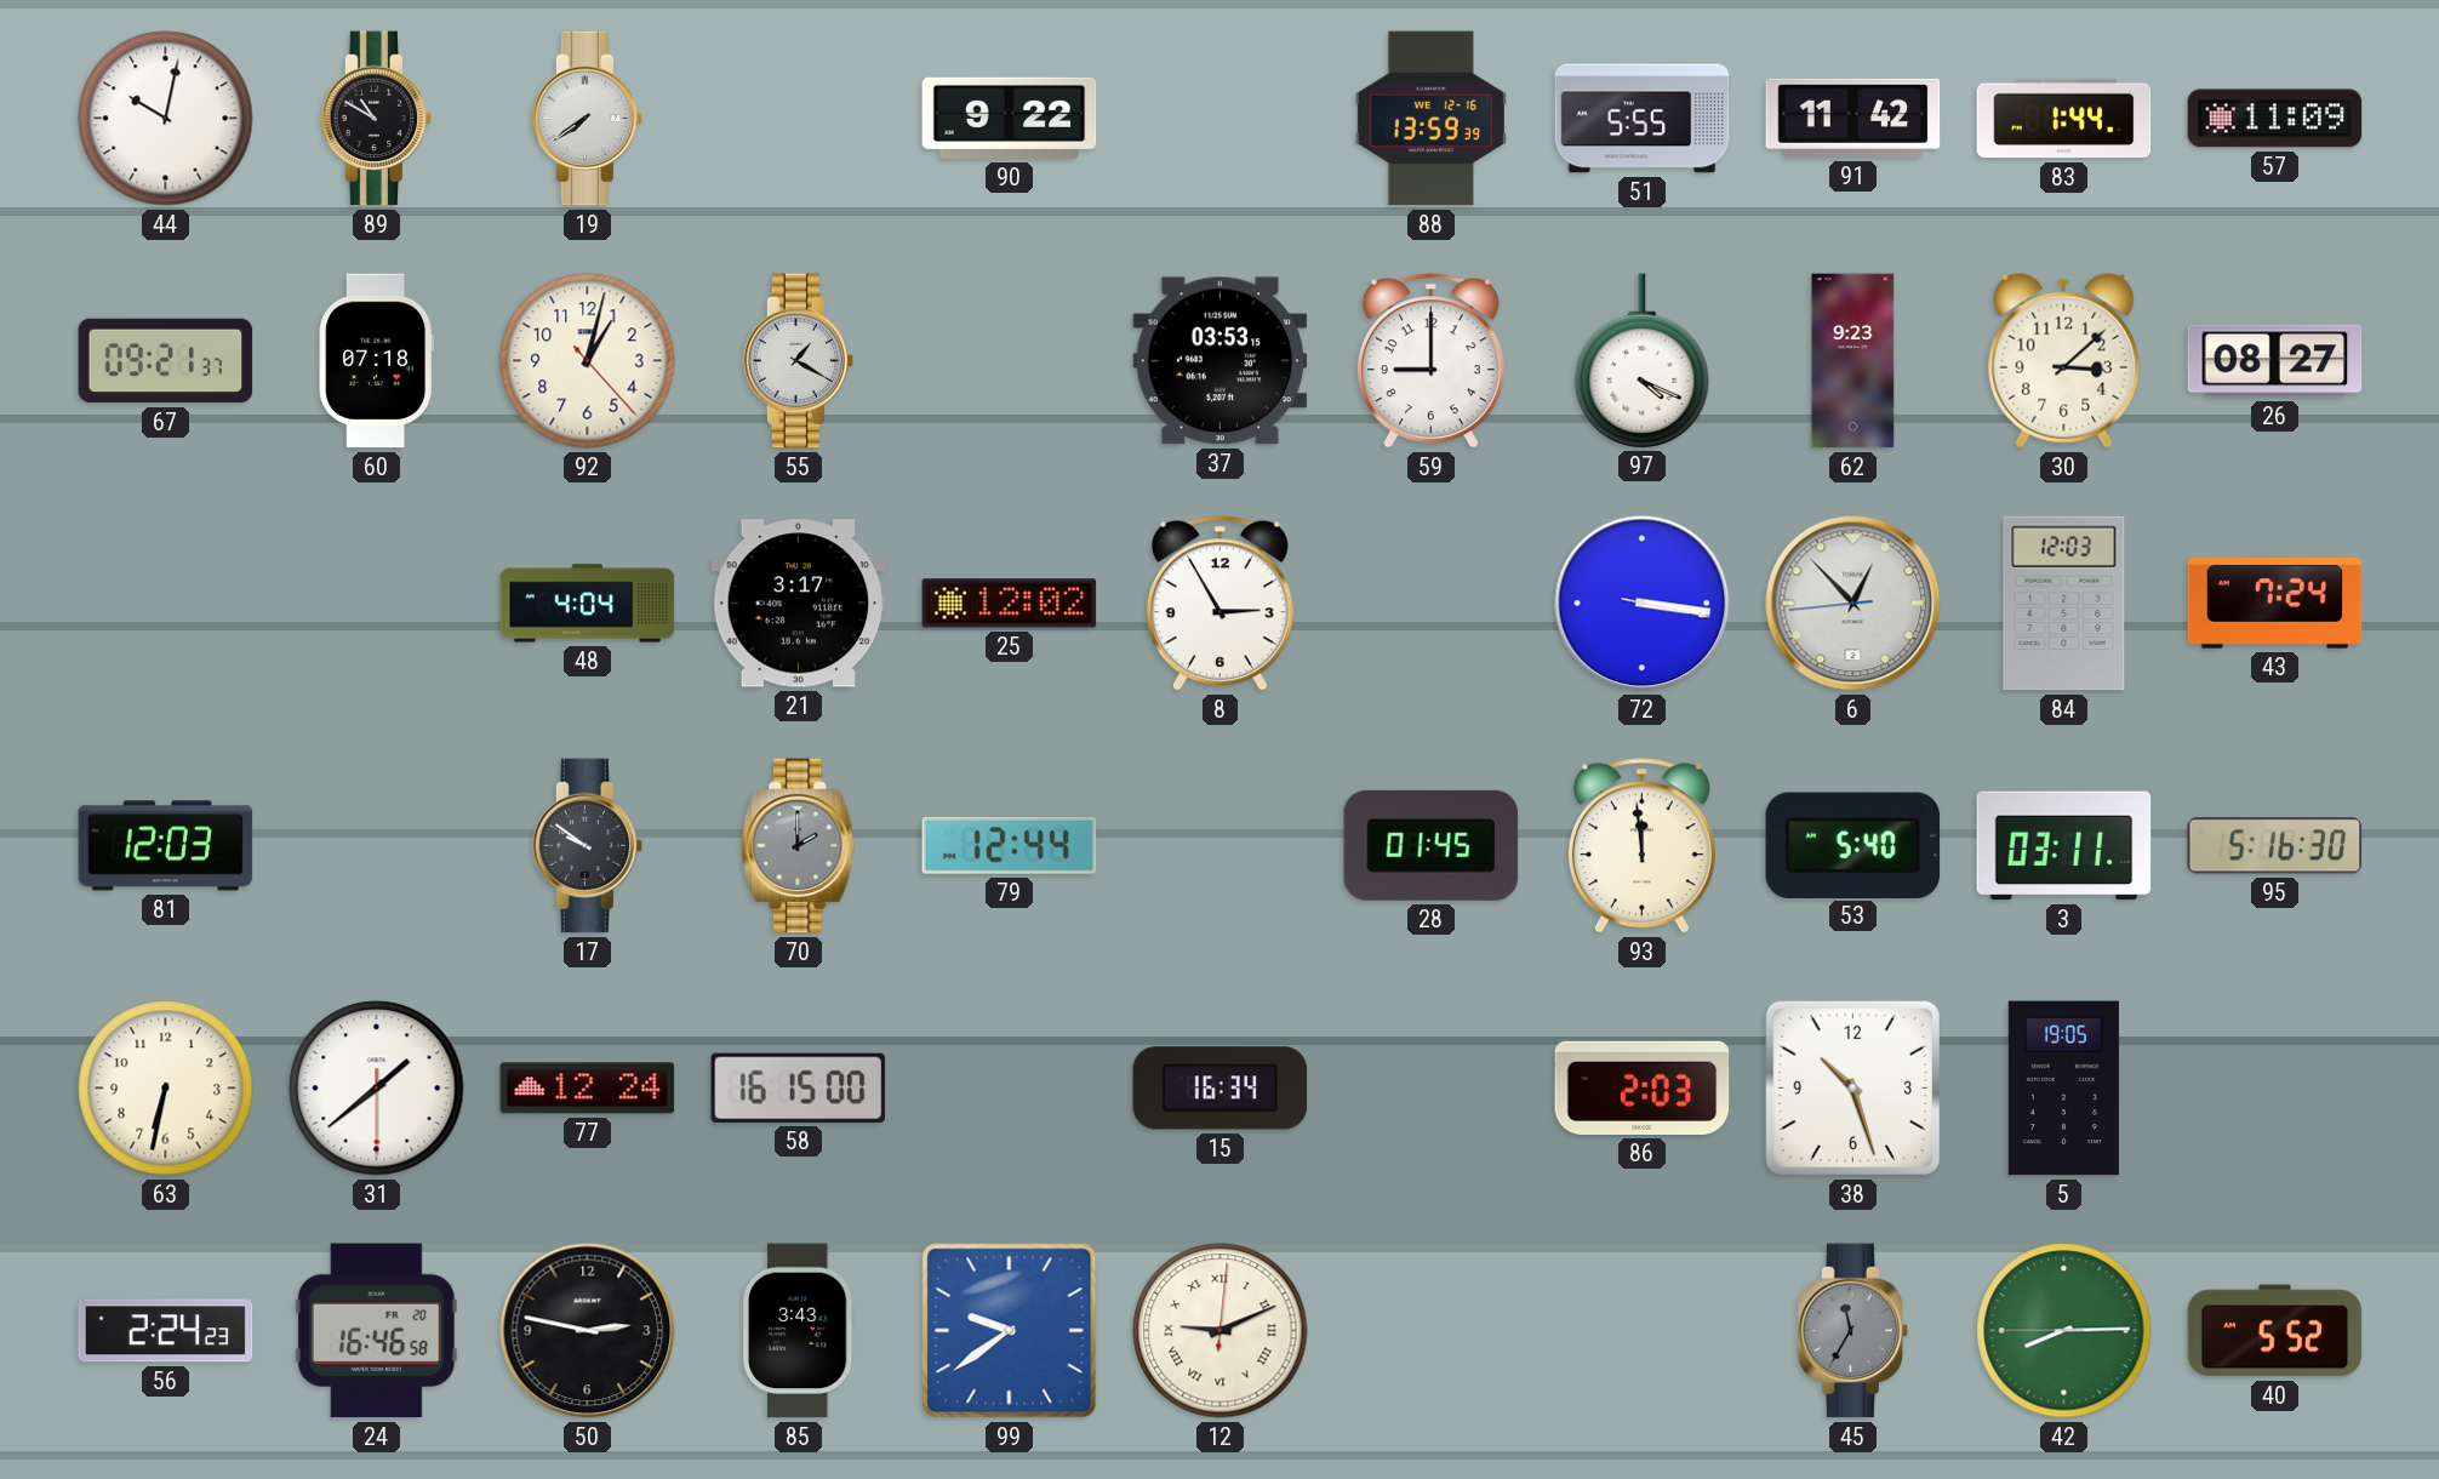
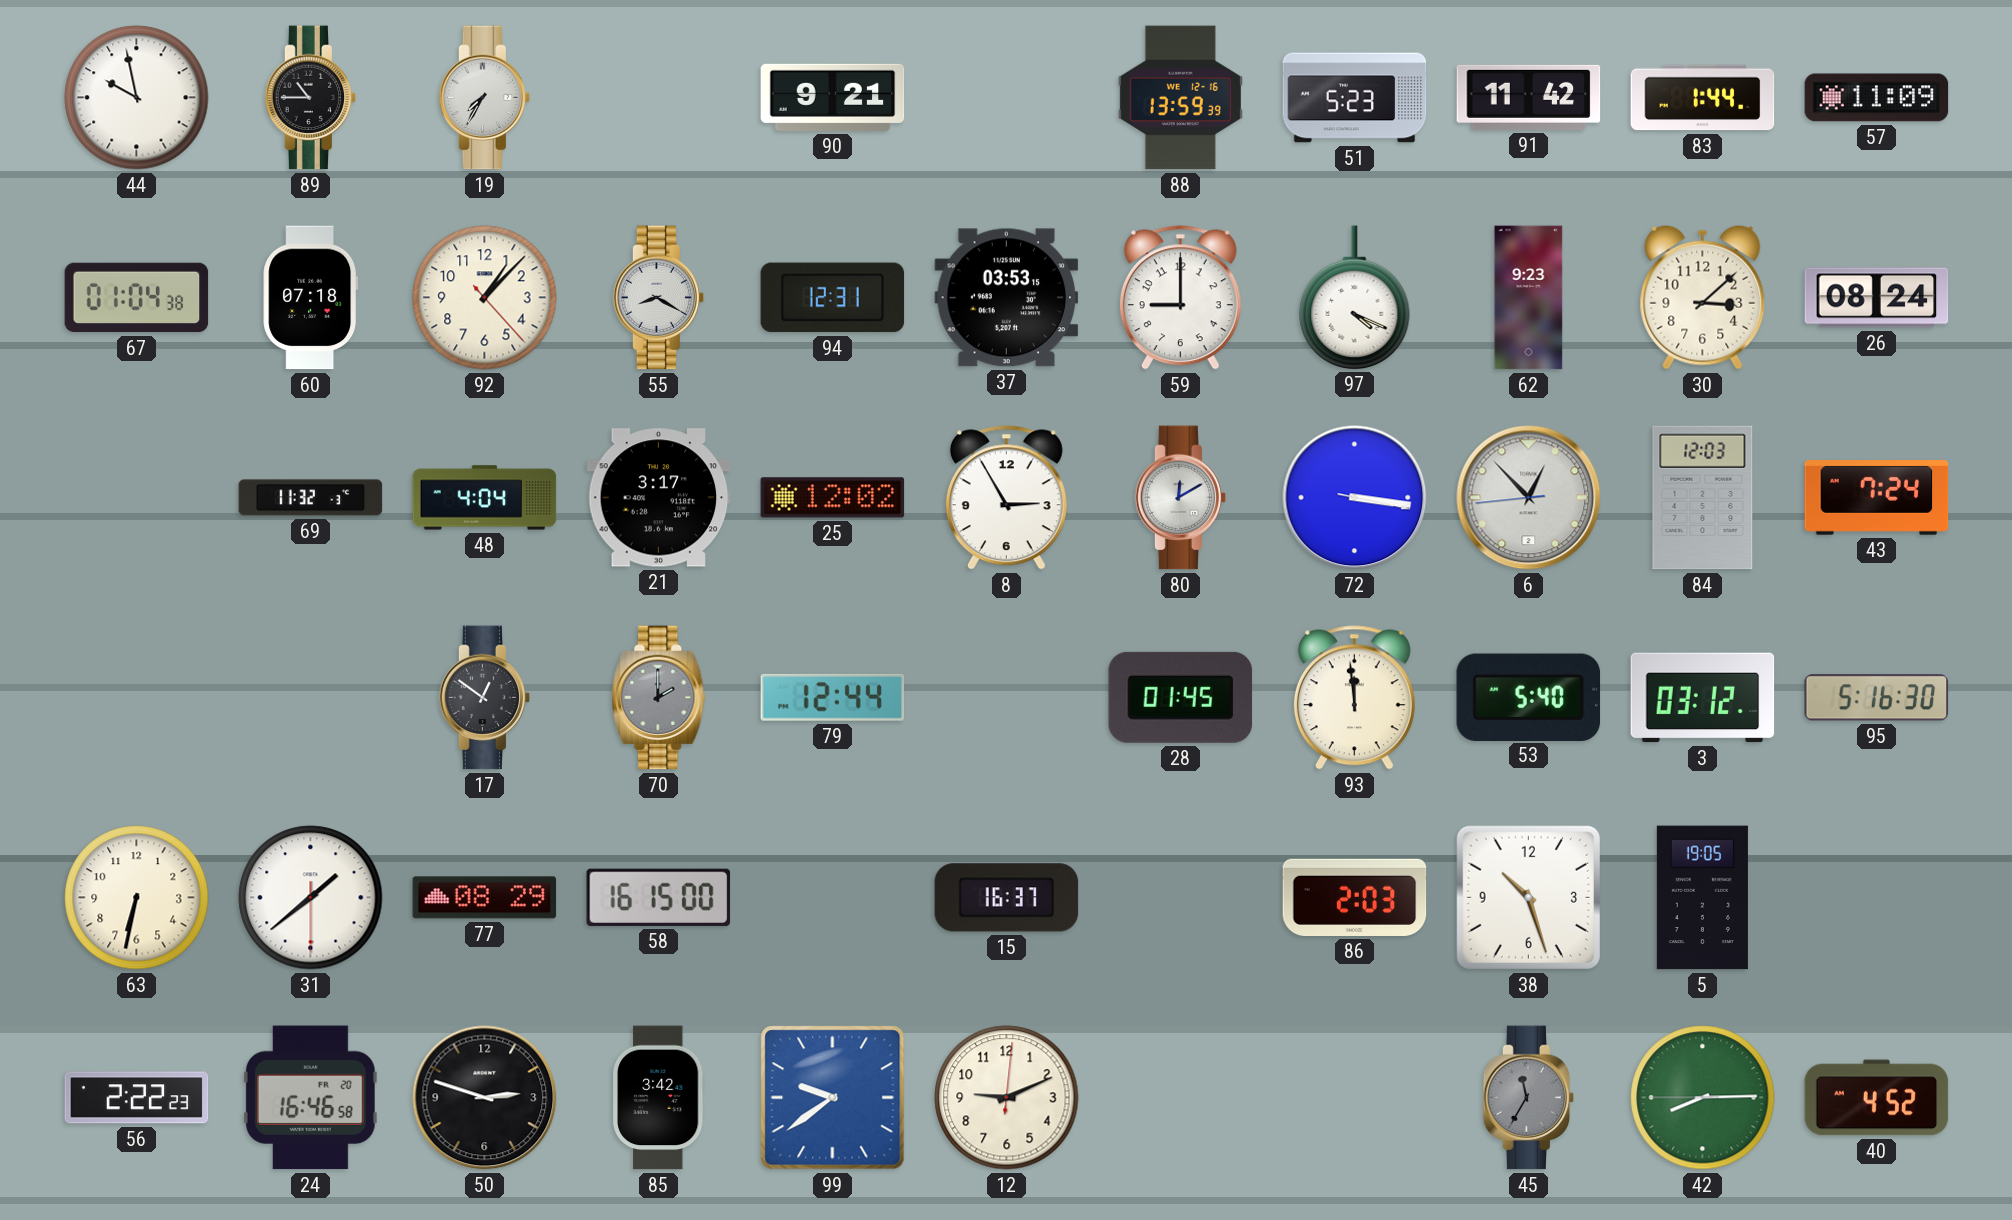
44: 10:02 -> 9:58 (137, 98)
89: 10:50 -> 10:45 (311, 98)
19: 7:39 -> 7:35 (485, 98)
90: 9:22 -> 9:21 (833, 97)
51: 5:55 -> 5:23 (1355, 98)
67: 09:21 -> 01:04 (137, 298)
92: 1:02 -> 1:07 (485, 298)
55: 1:20 -> 8:20 (659, 298)
94: none -> 12:31 (833, 298)
26: 08:27 -> 08:24 (1877, 298)
69: none -> 11:32 (311, 498)
80: none -> 12:10 (1181, 498)
81: 12:03 -> none (166, 846)
17: 9:51 -> 12:51 (485, 698)
3: 03:11 -> 03:12 (1703, 698)
77: 12:24 -> 08:29 (485, 898)
15: 16:34 -> 16:37 (1007, 898)
56: 2:24 -> 2:22 (137, 1098)
50: 2:47 -> 2:48 (485, 1098)
85: 3:43 -> 3:42 (658, 1098)
12 numerals: Roman -> Arabic (1007, 1098)
40: 5:52 -> 4:52 (1877, 1098)
